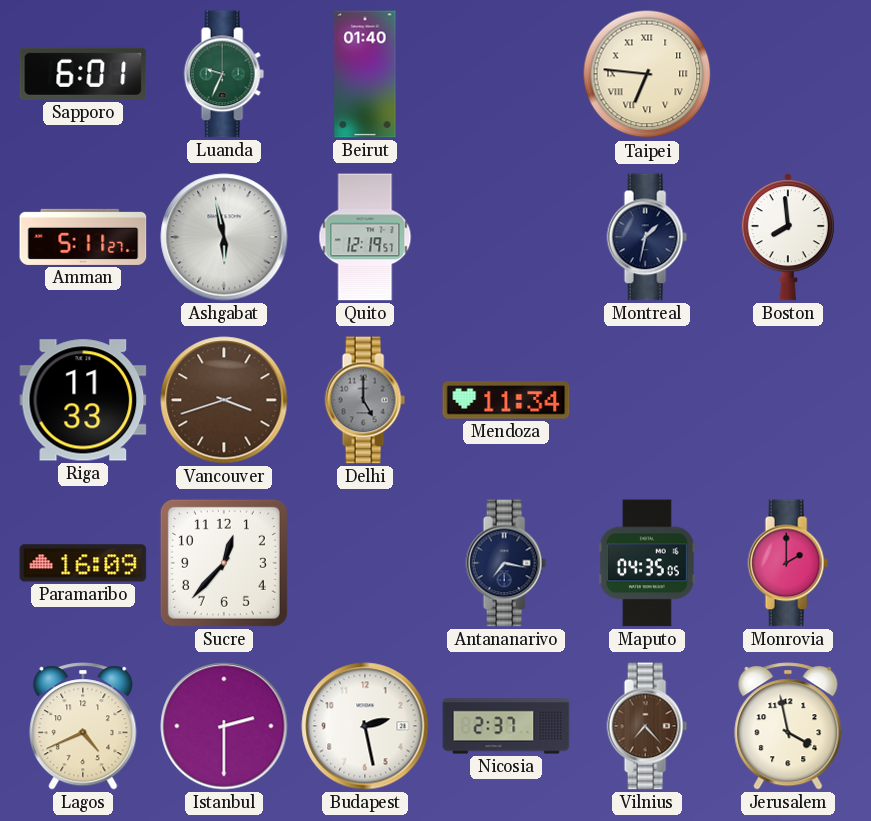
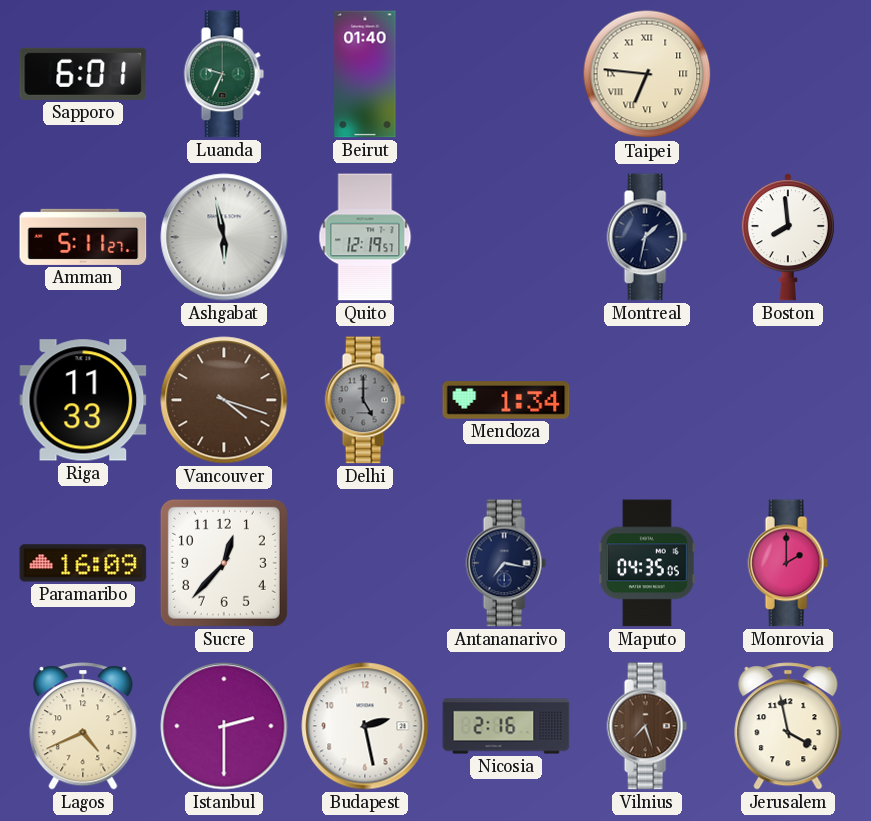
Vancouver: 3:42 -> 4:18 (224, 400)
Mendoza: 11:34 -> 1:34 (506, 400)
Nicosia: 2:37 -> 2:16 (506, 726)
Vilnius: 7:23 -> 7:27 (647, 726)
